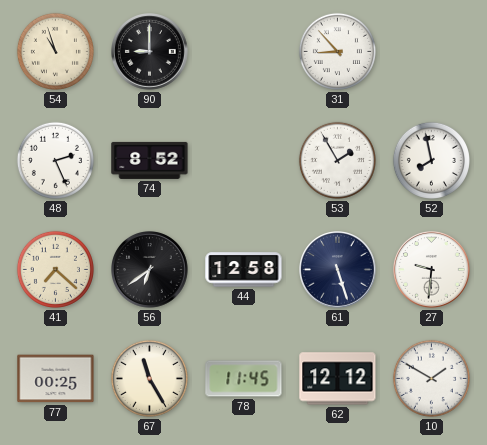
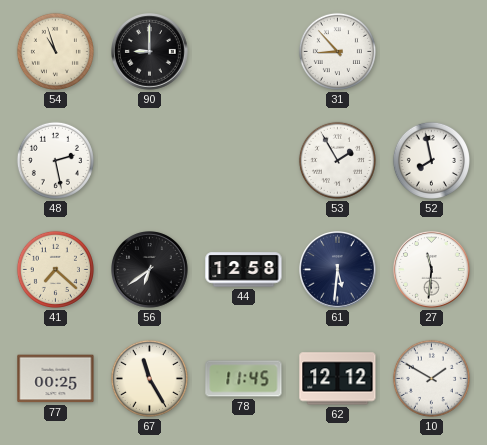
48: 2:26 -> 2:28 (55, 160)
74: 8:52 -> none (150, 160)
61: 5:27 -> 5:31 (338, 270)
27: 9:31 -> 11:31 (432, 270)
